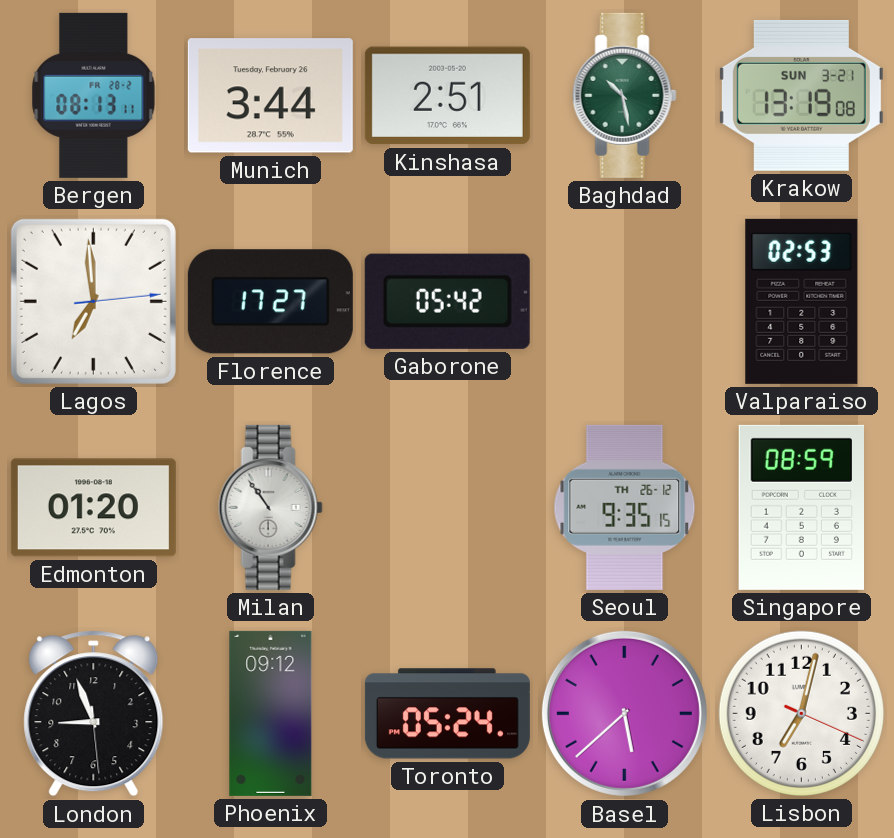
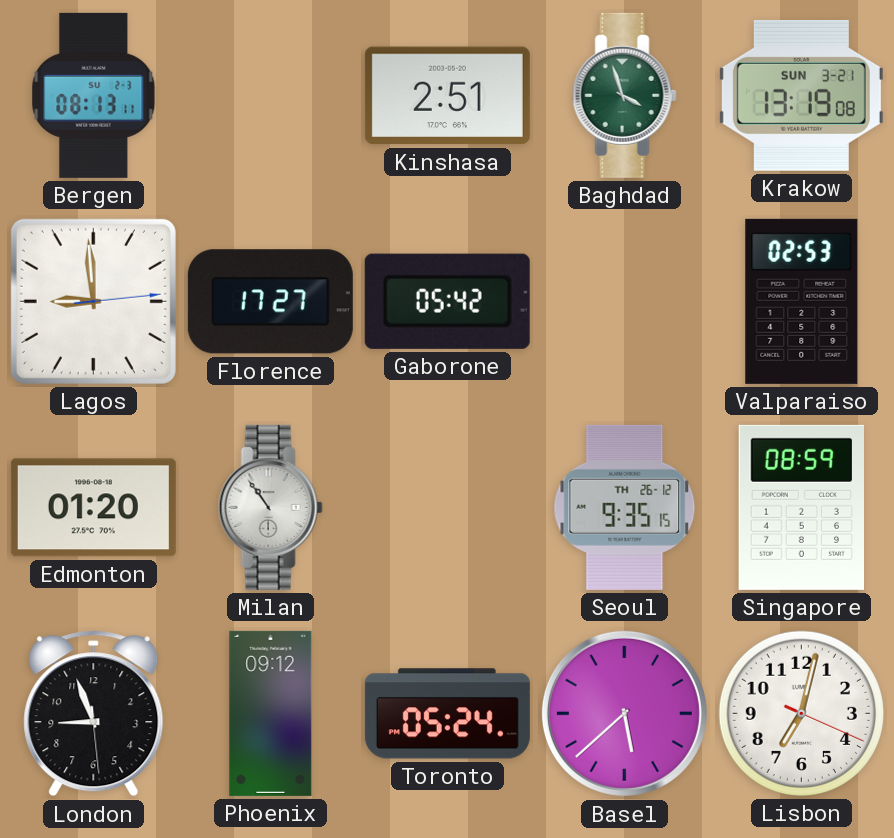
Bergen date: FR 28-2 -> SU 2-3 (94, 95)
Munich: 3:44 -> none (270, 96)
Baghdad: 10:28 -> 3:57 (624, 95)
Lagos: 6:59 -> 8:59 (93, 301)
